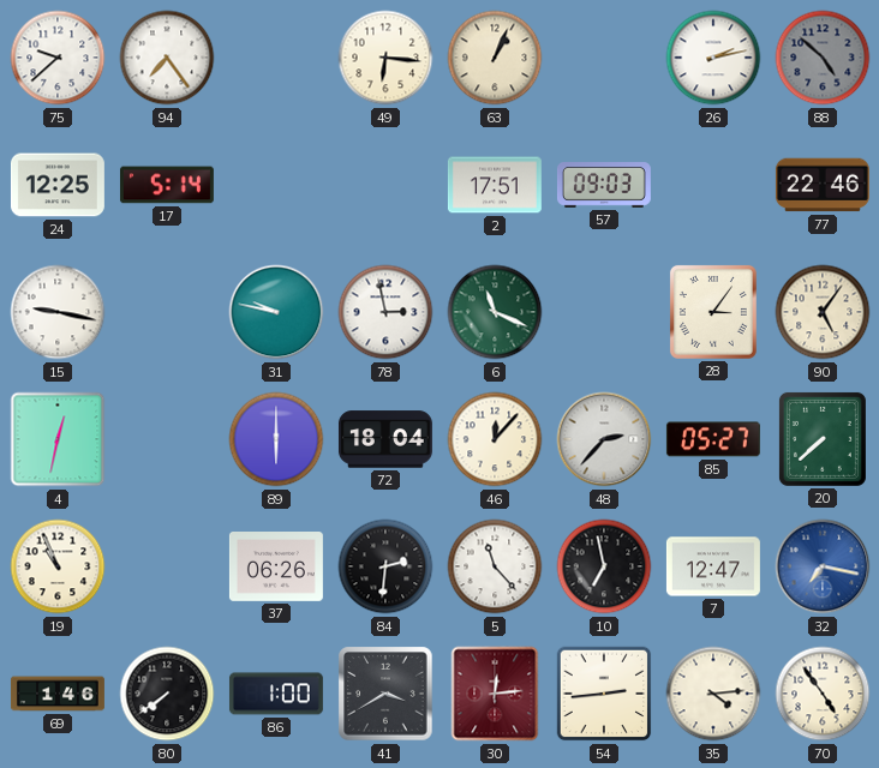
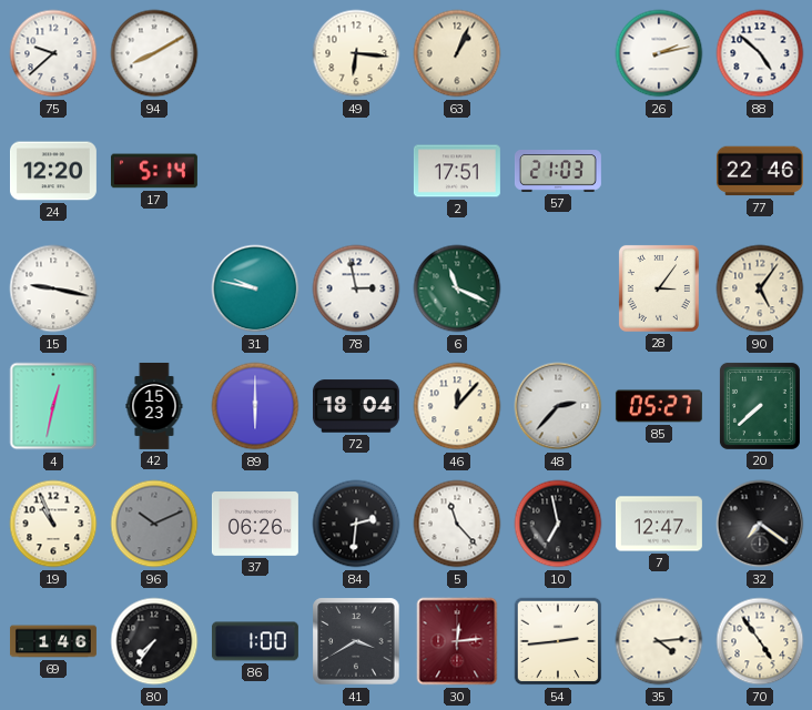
94: 7:24 -> 8:10 (154, 53)
88 dial: grey -> white (760, 53)
24: 12:25 -> 12:20 (53, 171)
57: 09:03 -> 21:03 (558, 172)
42: none -> 15:23 (154, 406)
96: none -> 10:11 (154, 524)
32: 7:17 -> 7:21 (760, 524)
32 dial: blue -> black (760, 524)
80: 7:39 -> 7:36 (154, 641)
